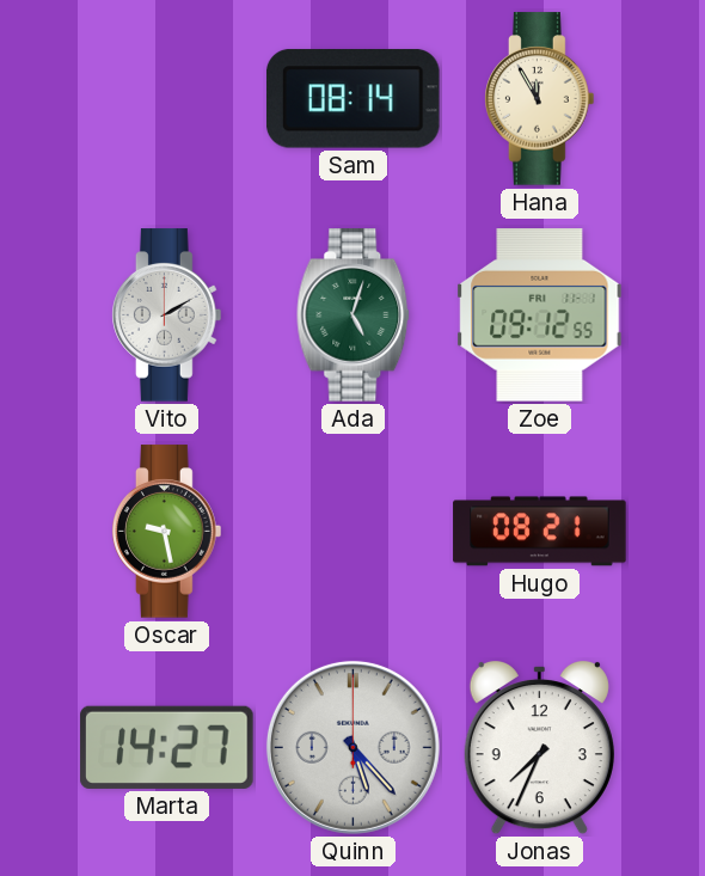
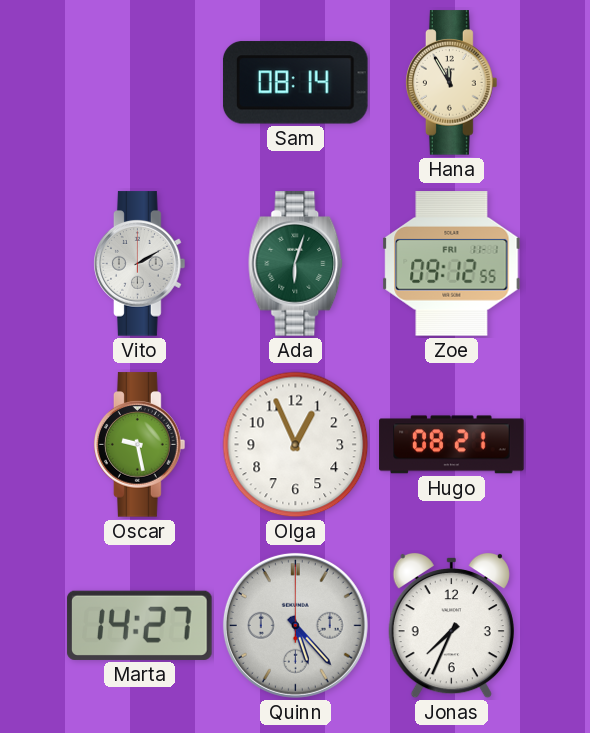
Ada: 5:03 -> 6:03 (296, 264)
Olga: none -> 12:56 (296, 445)
